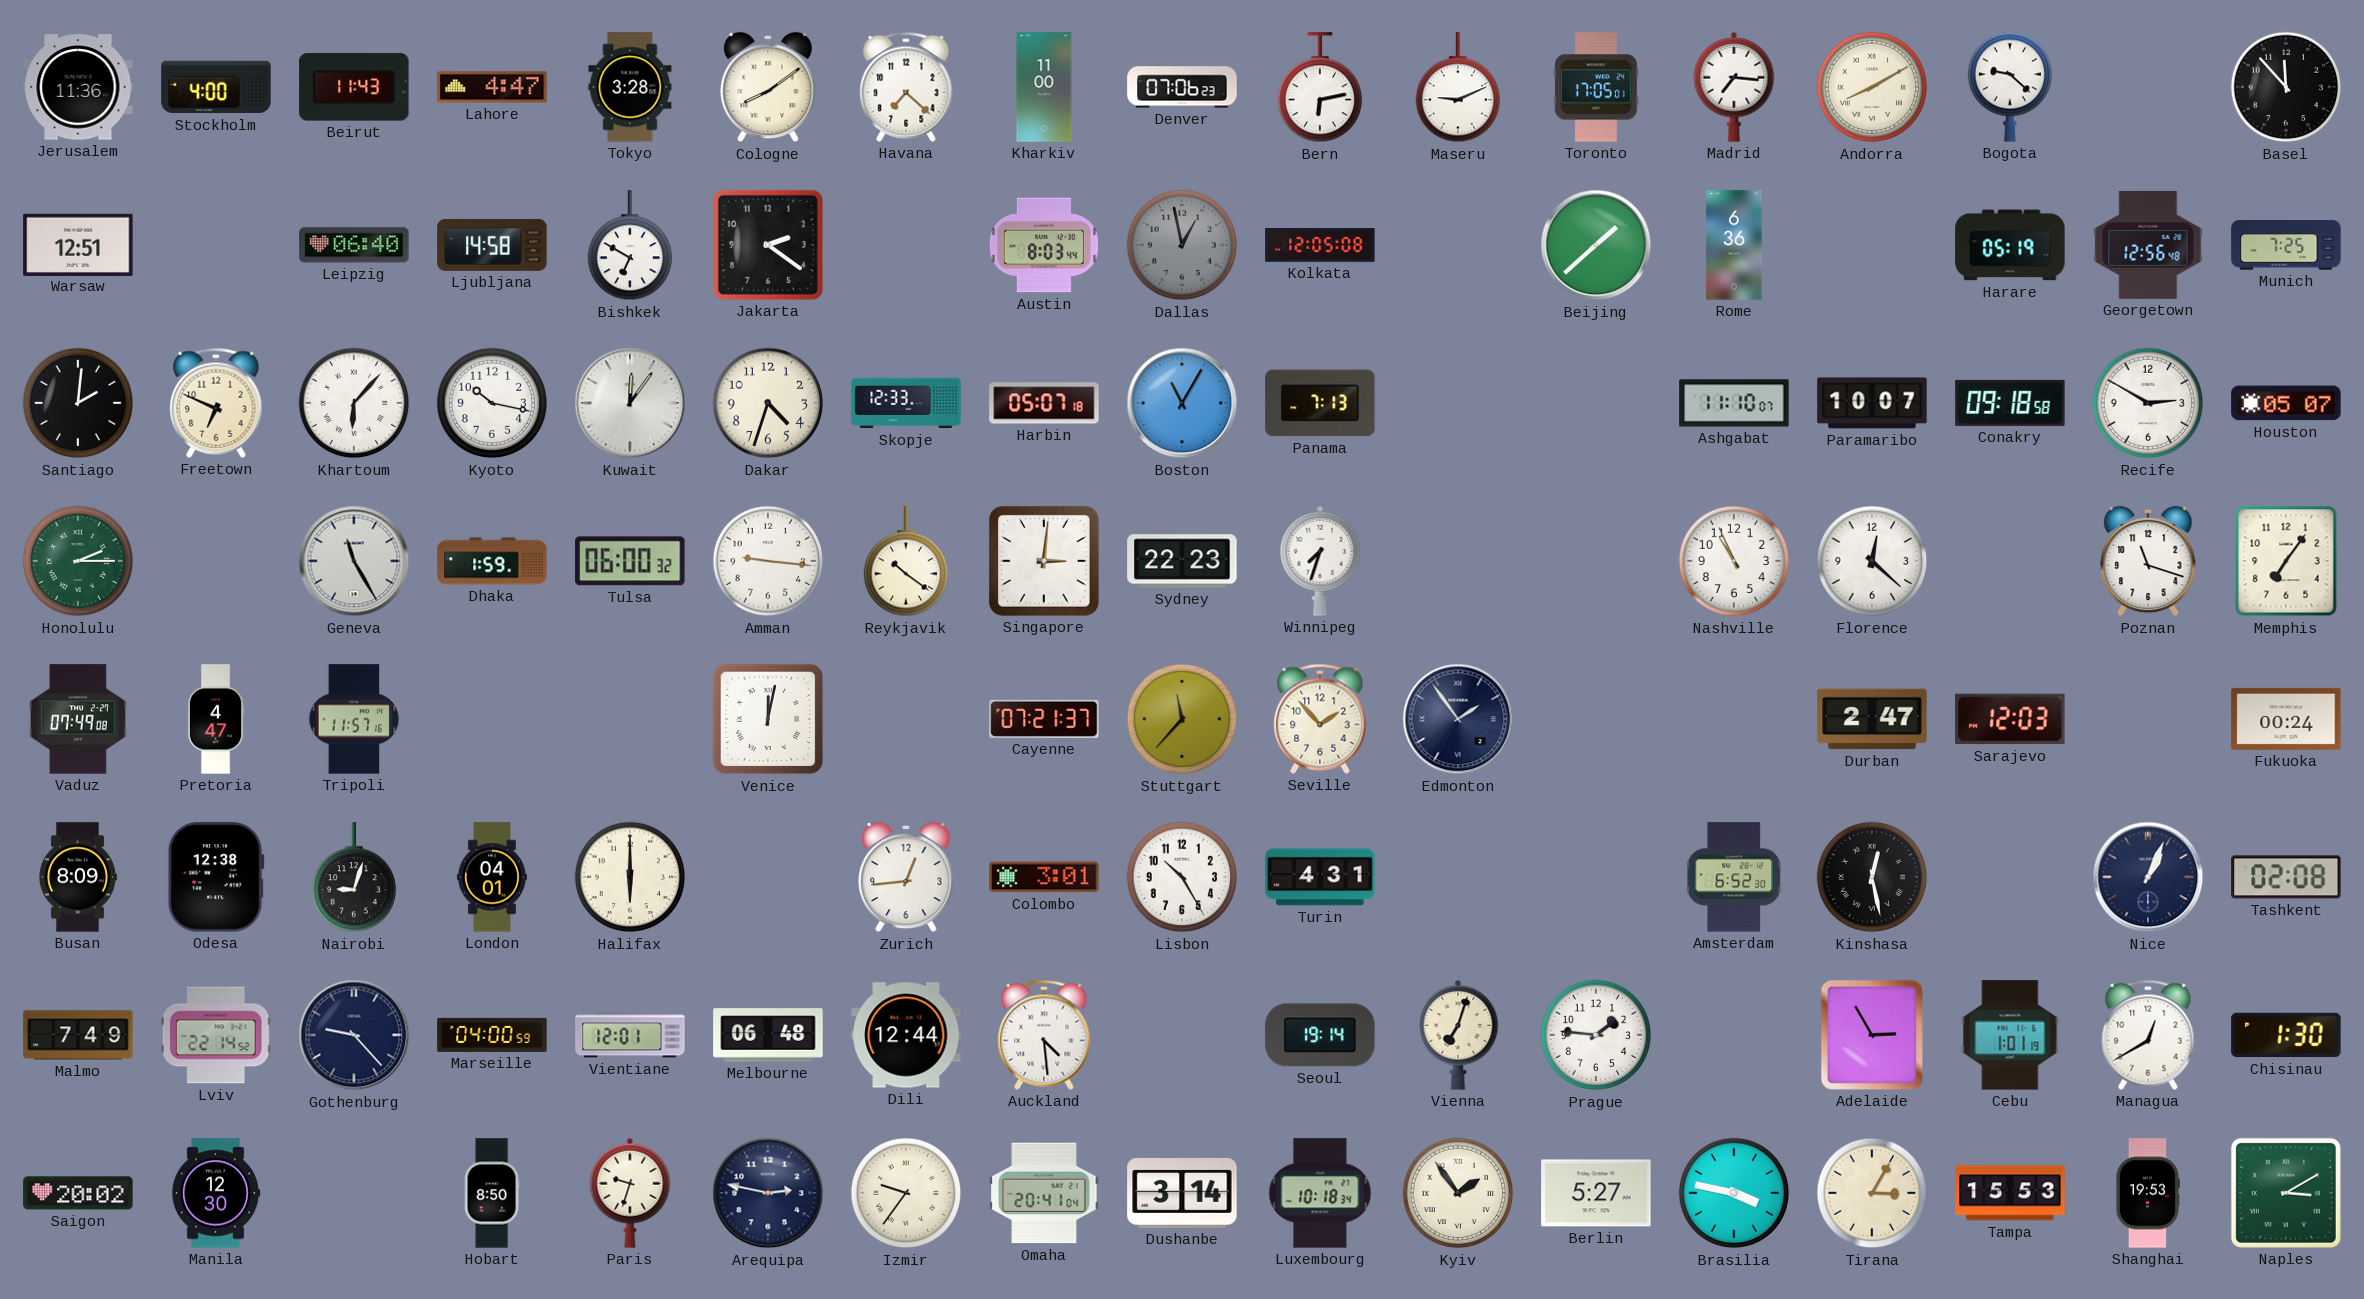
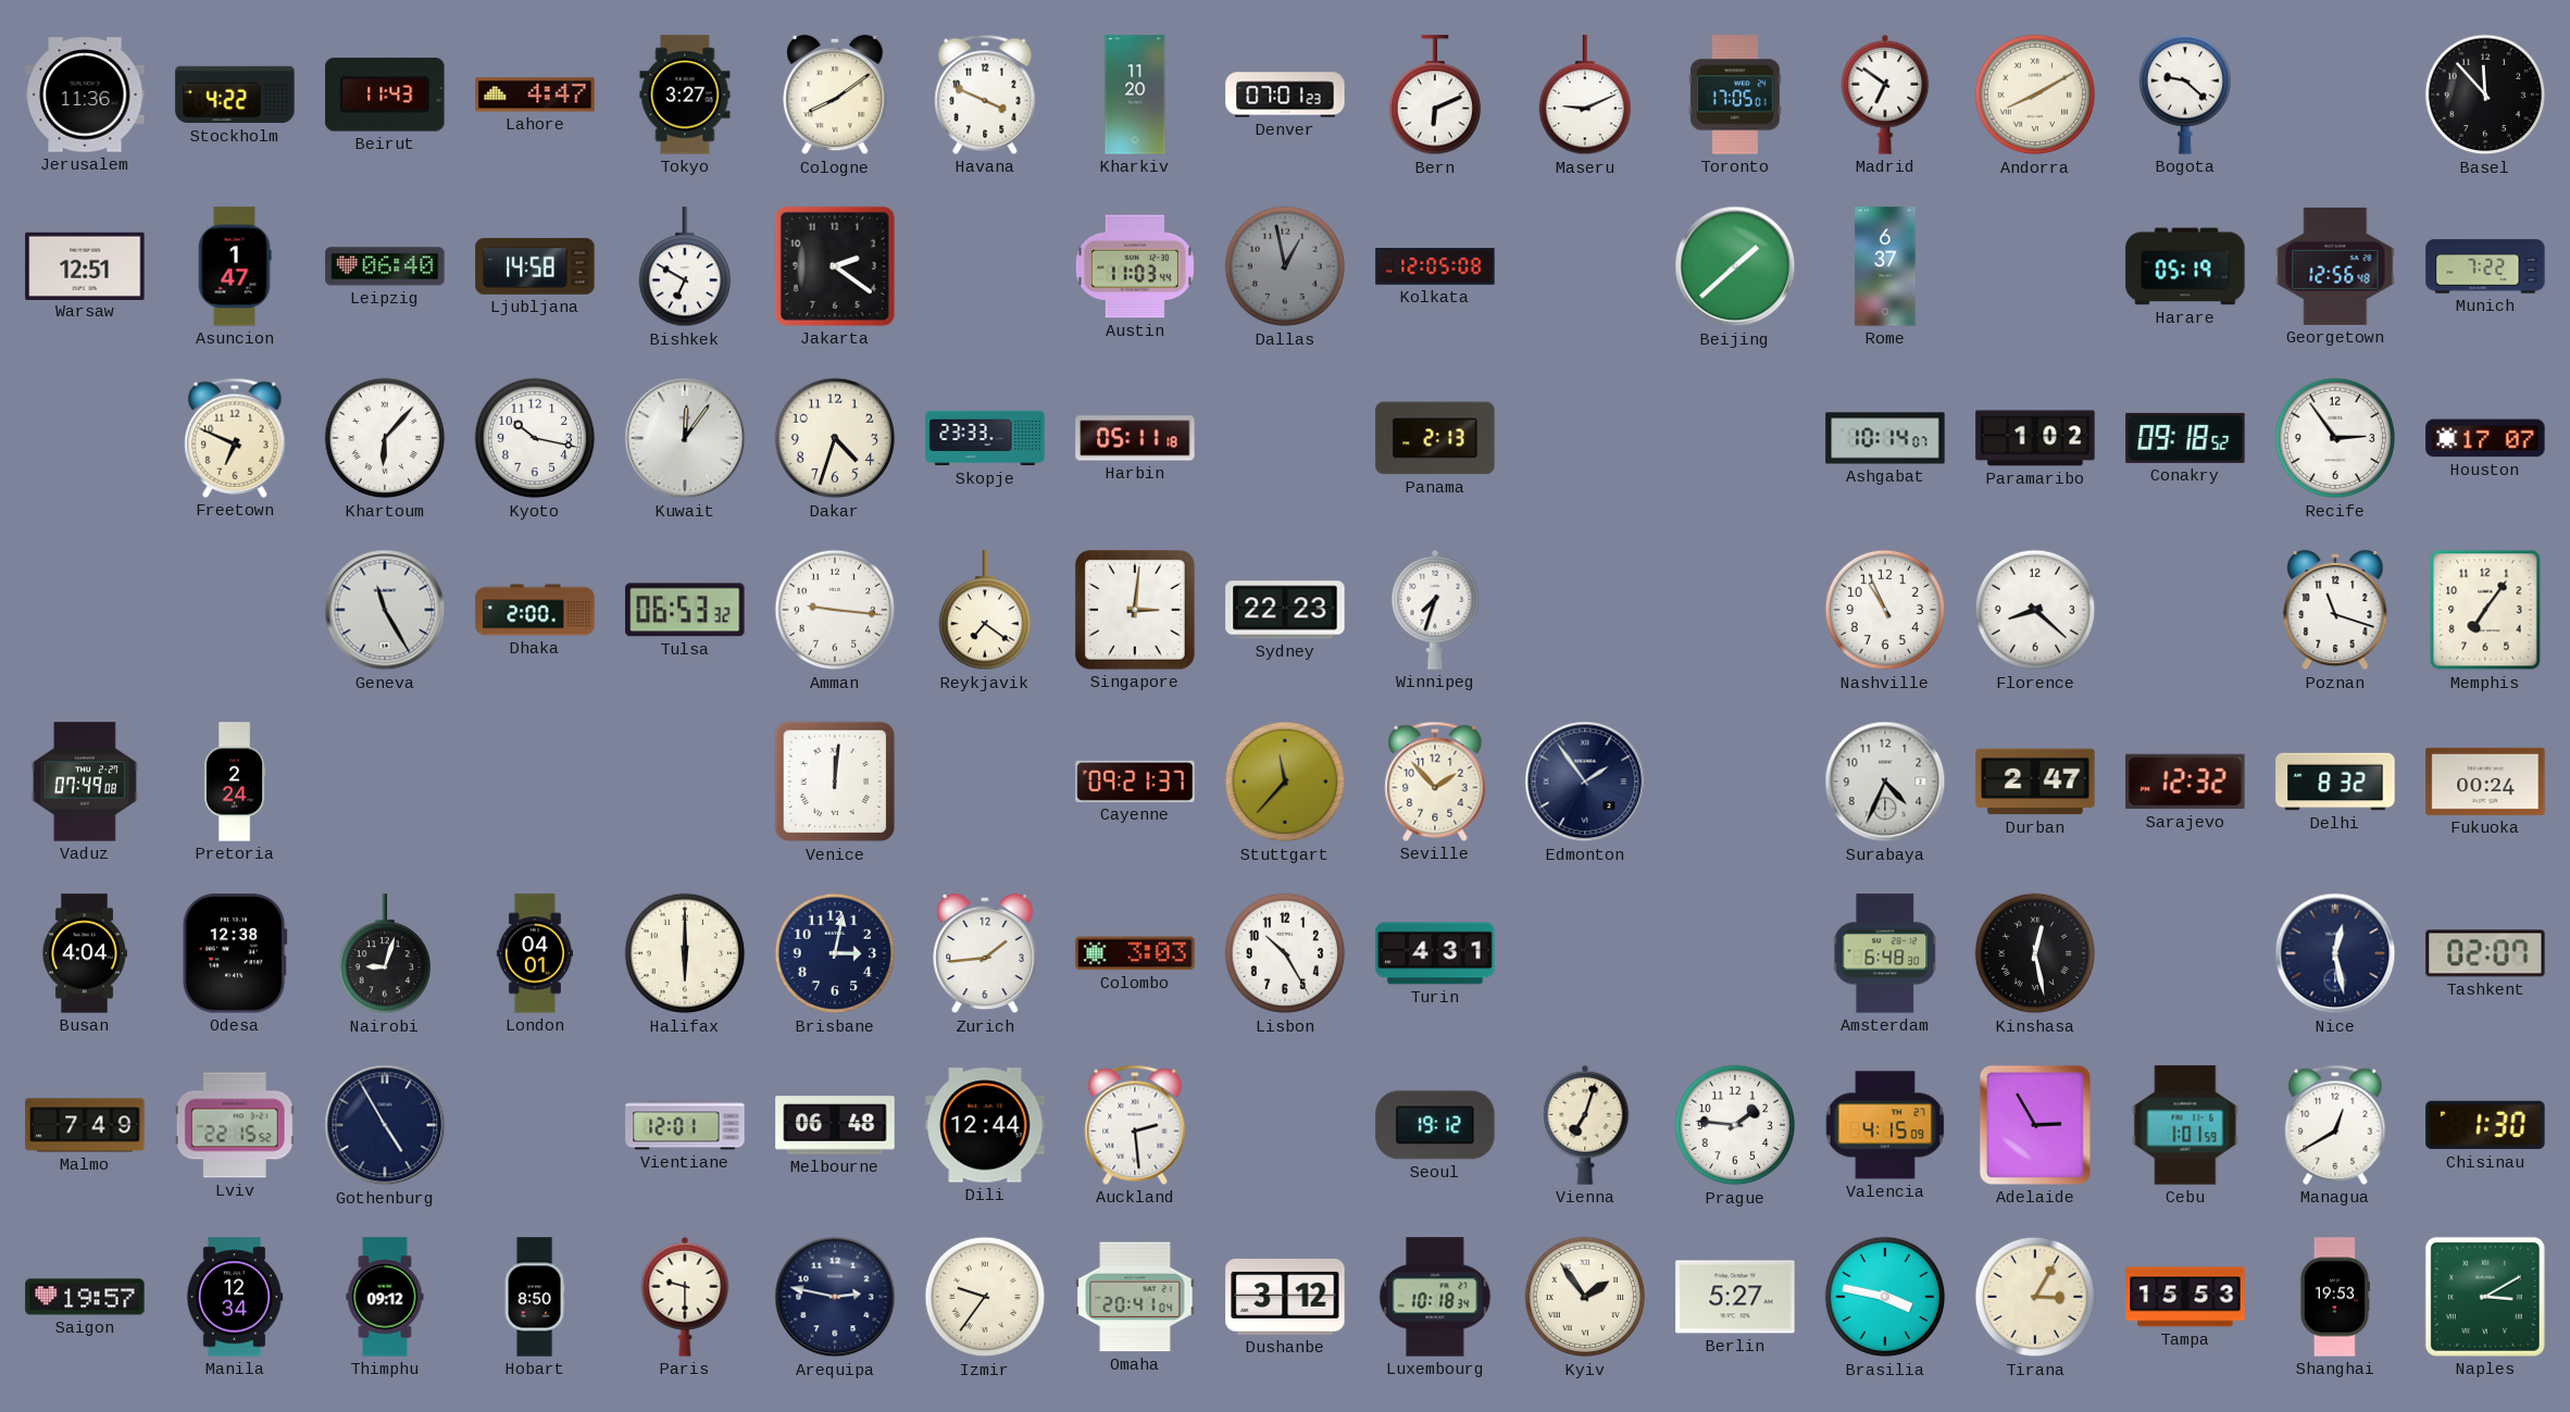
Stockholm: 4:00 -> 4:22 (235, 95)
Tokyo: 3:28 -> 3:27 (685, 95)
Havana: 7:22 -> 3:49 (985, 95)
Kharkiv: 11:00 -> 11:20 (1135, 95)
Denver: 07:06 -> 07:01 (1285, 95)
Bern: 6:13 -> 6:11 (1434, 96)
Madrid: 7:16 -> 6:51 (1885, 95)
Asuncion: none -> 1:47 (235, 266)
Austin: 8:03 -> 11:03 (1135, 266)
Rome: 6:36 -> 6:37 (1885, 266)
Munich: 7:25 -> 7:22 (2485, 266)
Santiago: 2:01 -> none (78, 403)
Skopje: 12:33 -> 23:33 (985, 438)
Harbin: 05:07 -> 05:11 (1135, 438)
Boston: 11:05 -> none (1182, 403)
Panama: 7:13 -> 2:13 (1435, 438)
Ashgabat: 11:10 -> 10:14 (1885, 438)
Paramaribo: 10:07 -> 1:02 (2035, 438)
Conakry: 09:18:58 -> 09:18:52 (2185, 438)
Recife: 2:50 -> 2:54 (2335, 438)
Houston: 05:07 -> 17:07 (2485, 438)
Honolulu: 2:15 -> none (78, 561)
Dhaka: 1:59 -> 2:00 (535, 610)
Tulsa: 06:00 -> 06:53 (685, 610)
Reykjavik: 10:21 -> 7:21 (984, 611)
Florence: 12:22 -> 8:22 (2035, 610)
Pretoria: 4:47 -> 2:24 (235, 782)
Tripoli: 11:57 -> none (354, 719)
Venice: 12:02 -> 12:01 (835, 782)
Cayenne: 07:21 -> 09:21 (1135, 782)
Surabaya: none -> 4:34 (1885, 782)
Sarajevo: 12:03 -> 12:32 (2185, 782)
Delhi: none -> 8:32 (2335, 782)
Busan: 8:09 -> 4:04 (84, 953)
Brisbane: none -> 3:02 (835, 953)
Zurich: 12:44 -> 1:44 (985, 953)
Colombo: 3:01 -> 3:03 (1135, 953)
Amsterdam: 6:52 -> 6:48 (1885, 953)
Nice: 1:04 -> 12:28 (2335, 953)
Tashkent: 02:08 -> 02:07 (2485, 953)
Lviv: 22:14 -> 22:15 (235, 1125)
Gothenburg: 9:23 -> 4:55 (385, 1125)
Marseille: 04:00 -> none (492, 1035)
Auckland: 4:29 -> 2:29 (1135, 1125)
Seoul: 19:14 -> 19:12 (1435, 1125)
Valencia: none -> 4:15 (1884, 1125)
Cebu: 1:01:19 -> 1:01:59 (2185, 1125)
Saigon: 20:02 -> 19:57 (85, 1297)
Manila: 12:30 -> 12:34 (235, 1297)
Thimphu: none -> 09:12 (385, 1297)
Paris: 9:33 -> 9:30 (685, 1297)
Dushanbe: 3:14 -> 3:12 (1285, 1297)
